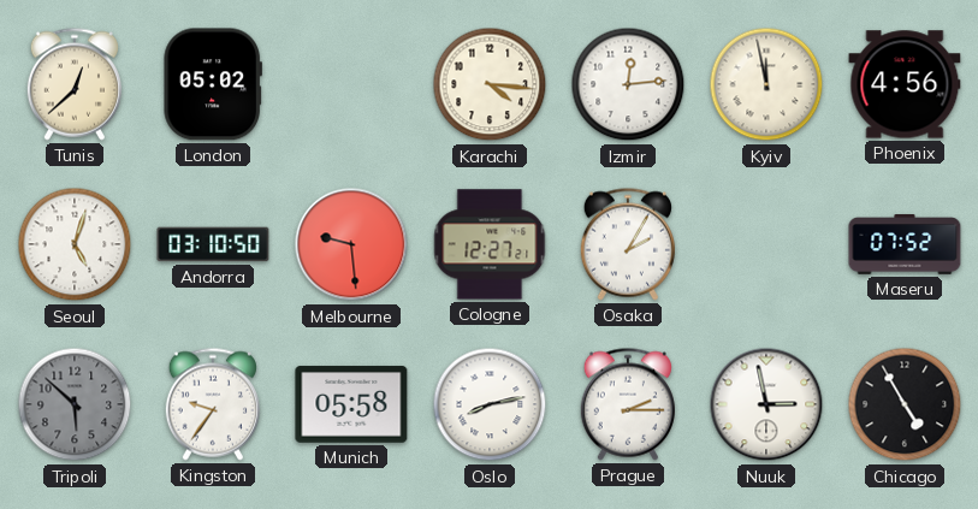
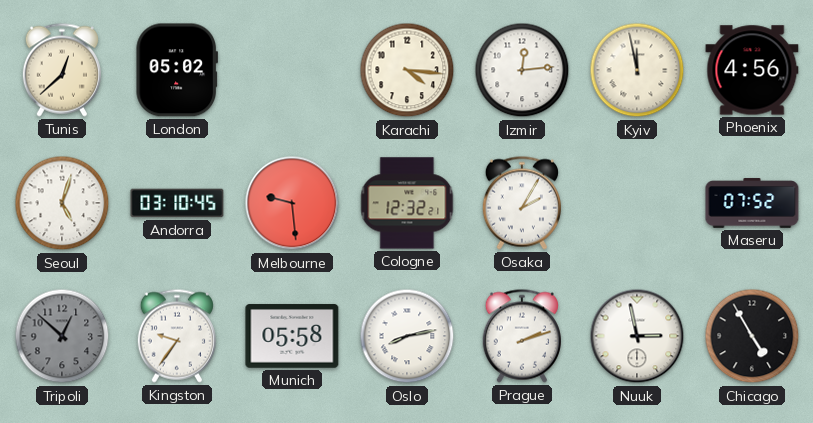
Andorra: 03:10:50 -> 03:10:45 (177, 203)
Cologne: 12:27 -> 12:32 (407, 203)
Tripoli: 5:52 -> 12:52 (62, 336)
Prague: 2:15 -> 2:12 (522, 336)
